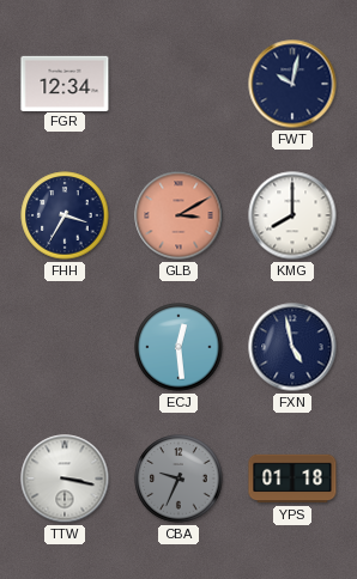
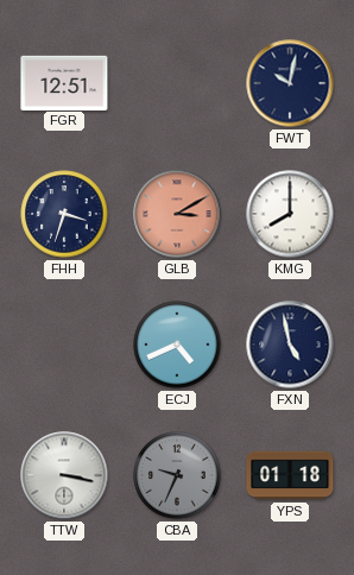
FGR: 12:34 -> 12:51 (64, 82)
FHH: 3:35 -> 3:33 (64, 214)
ECJ: 12:29 -> 4:41 (177, 345)
